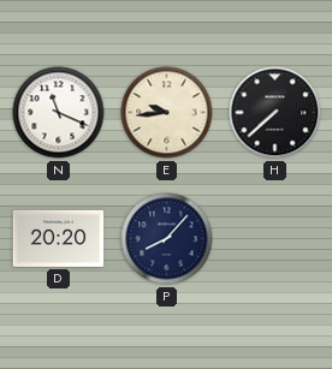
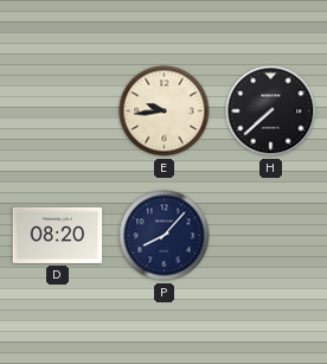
N: 11:19 -> none (59, 113)
D: 20:20 -> 08:20 (58, 235)
